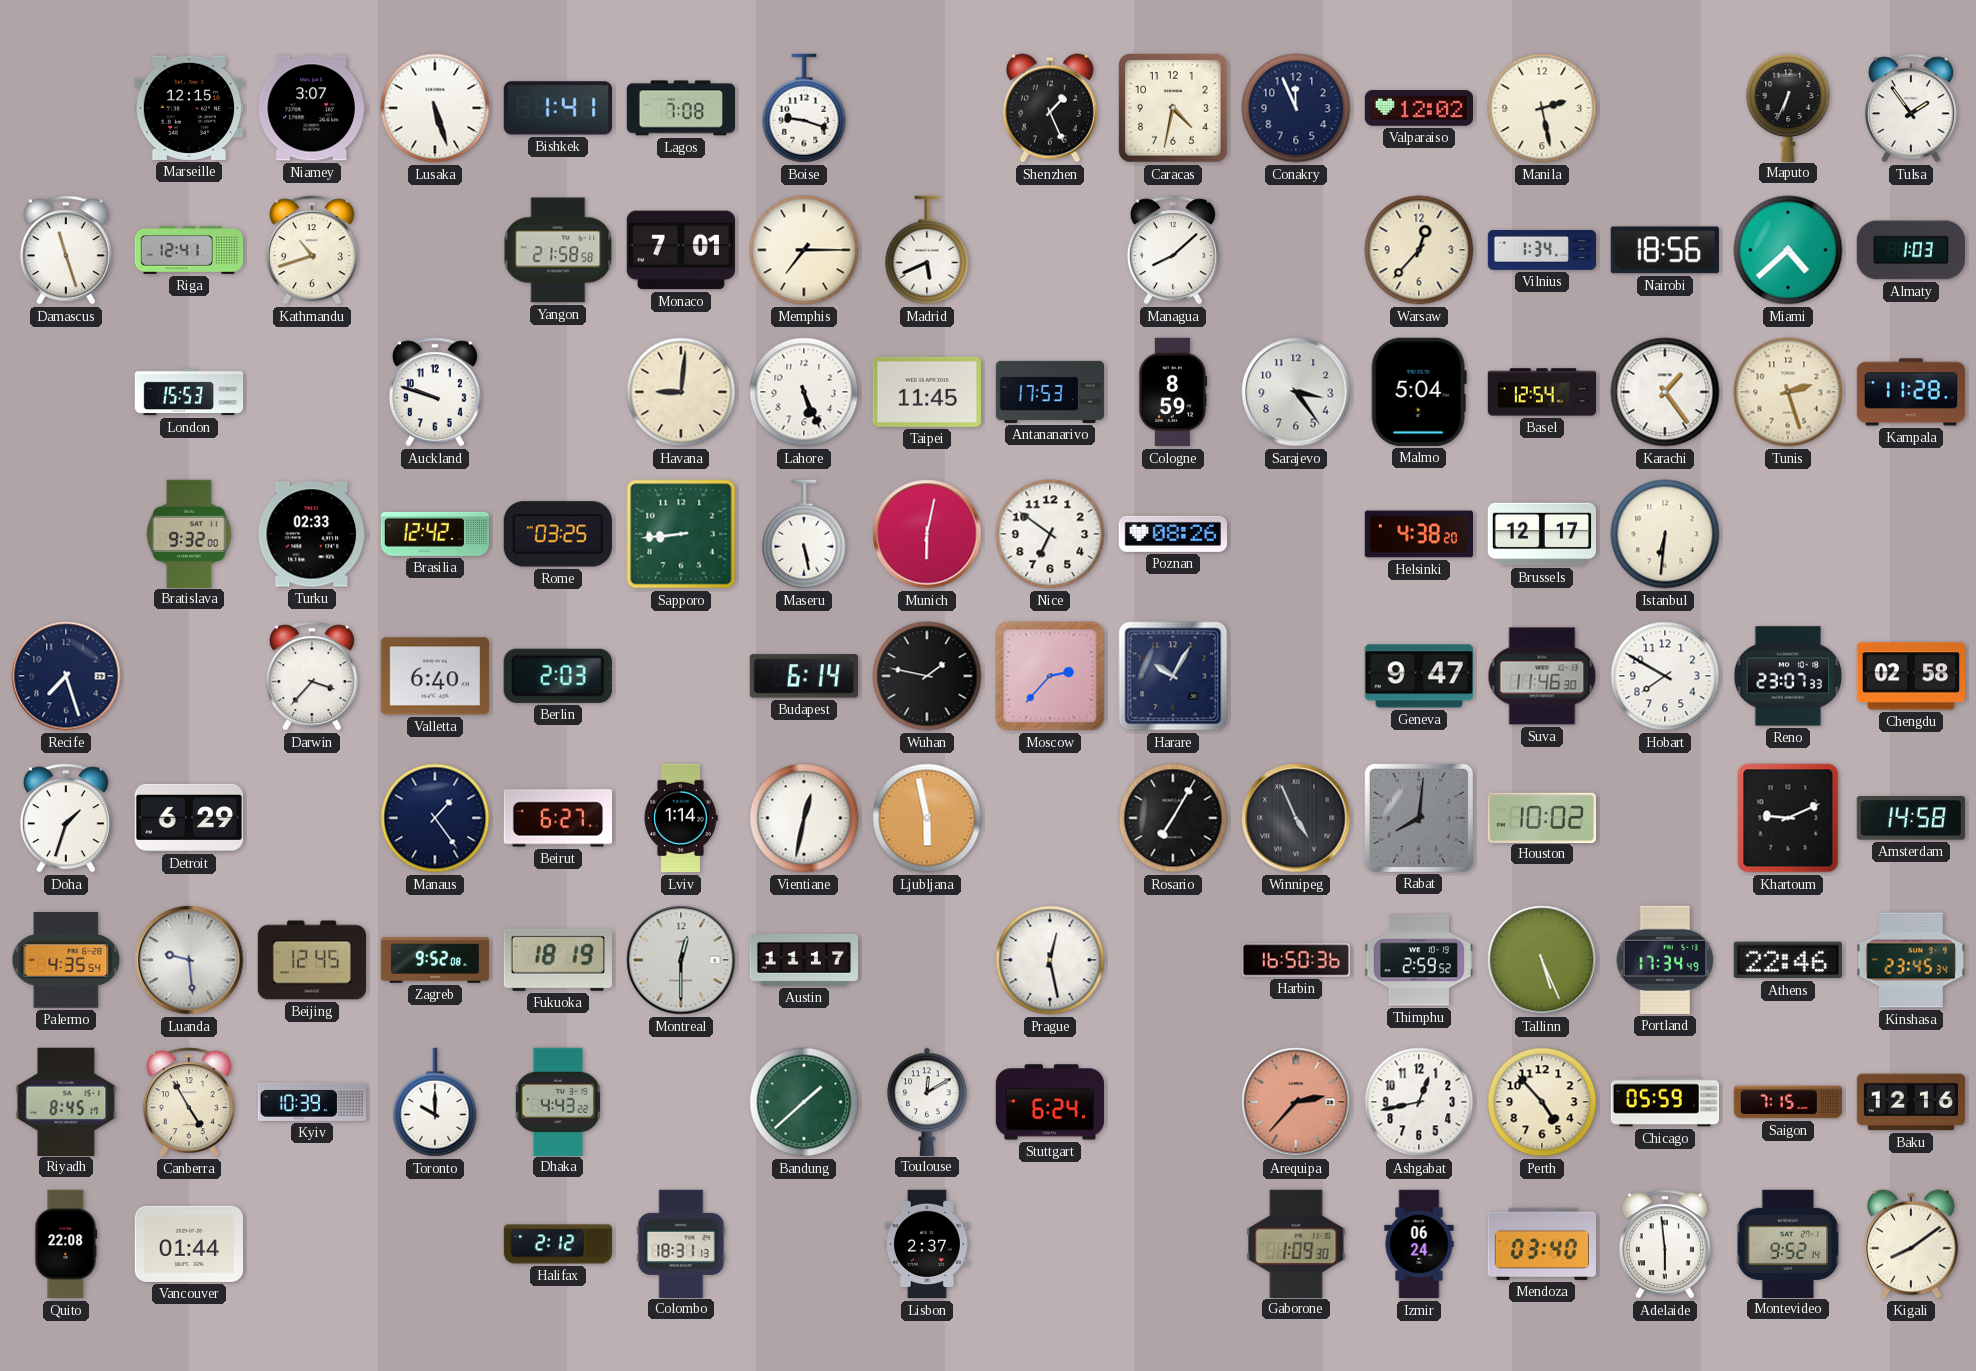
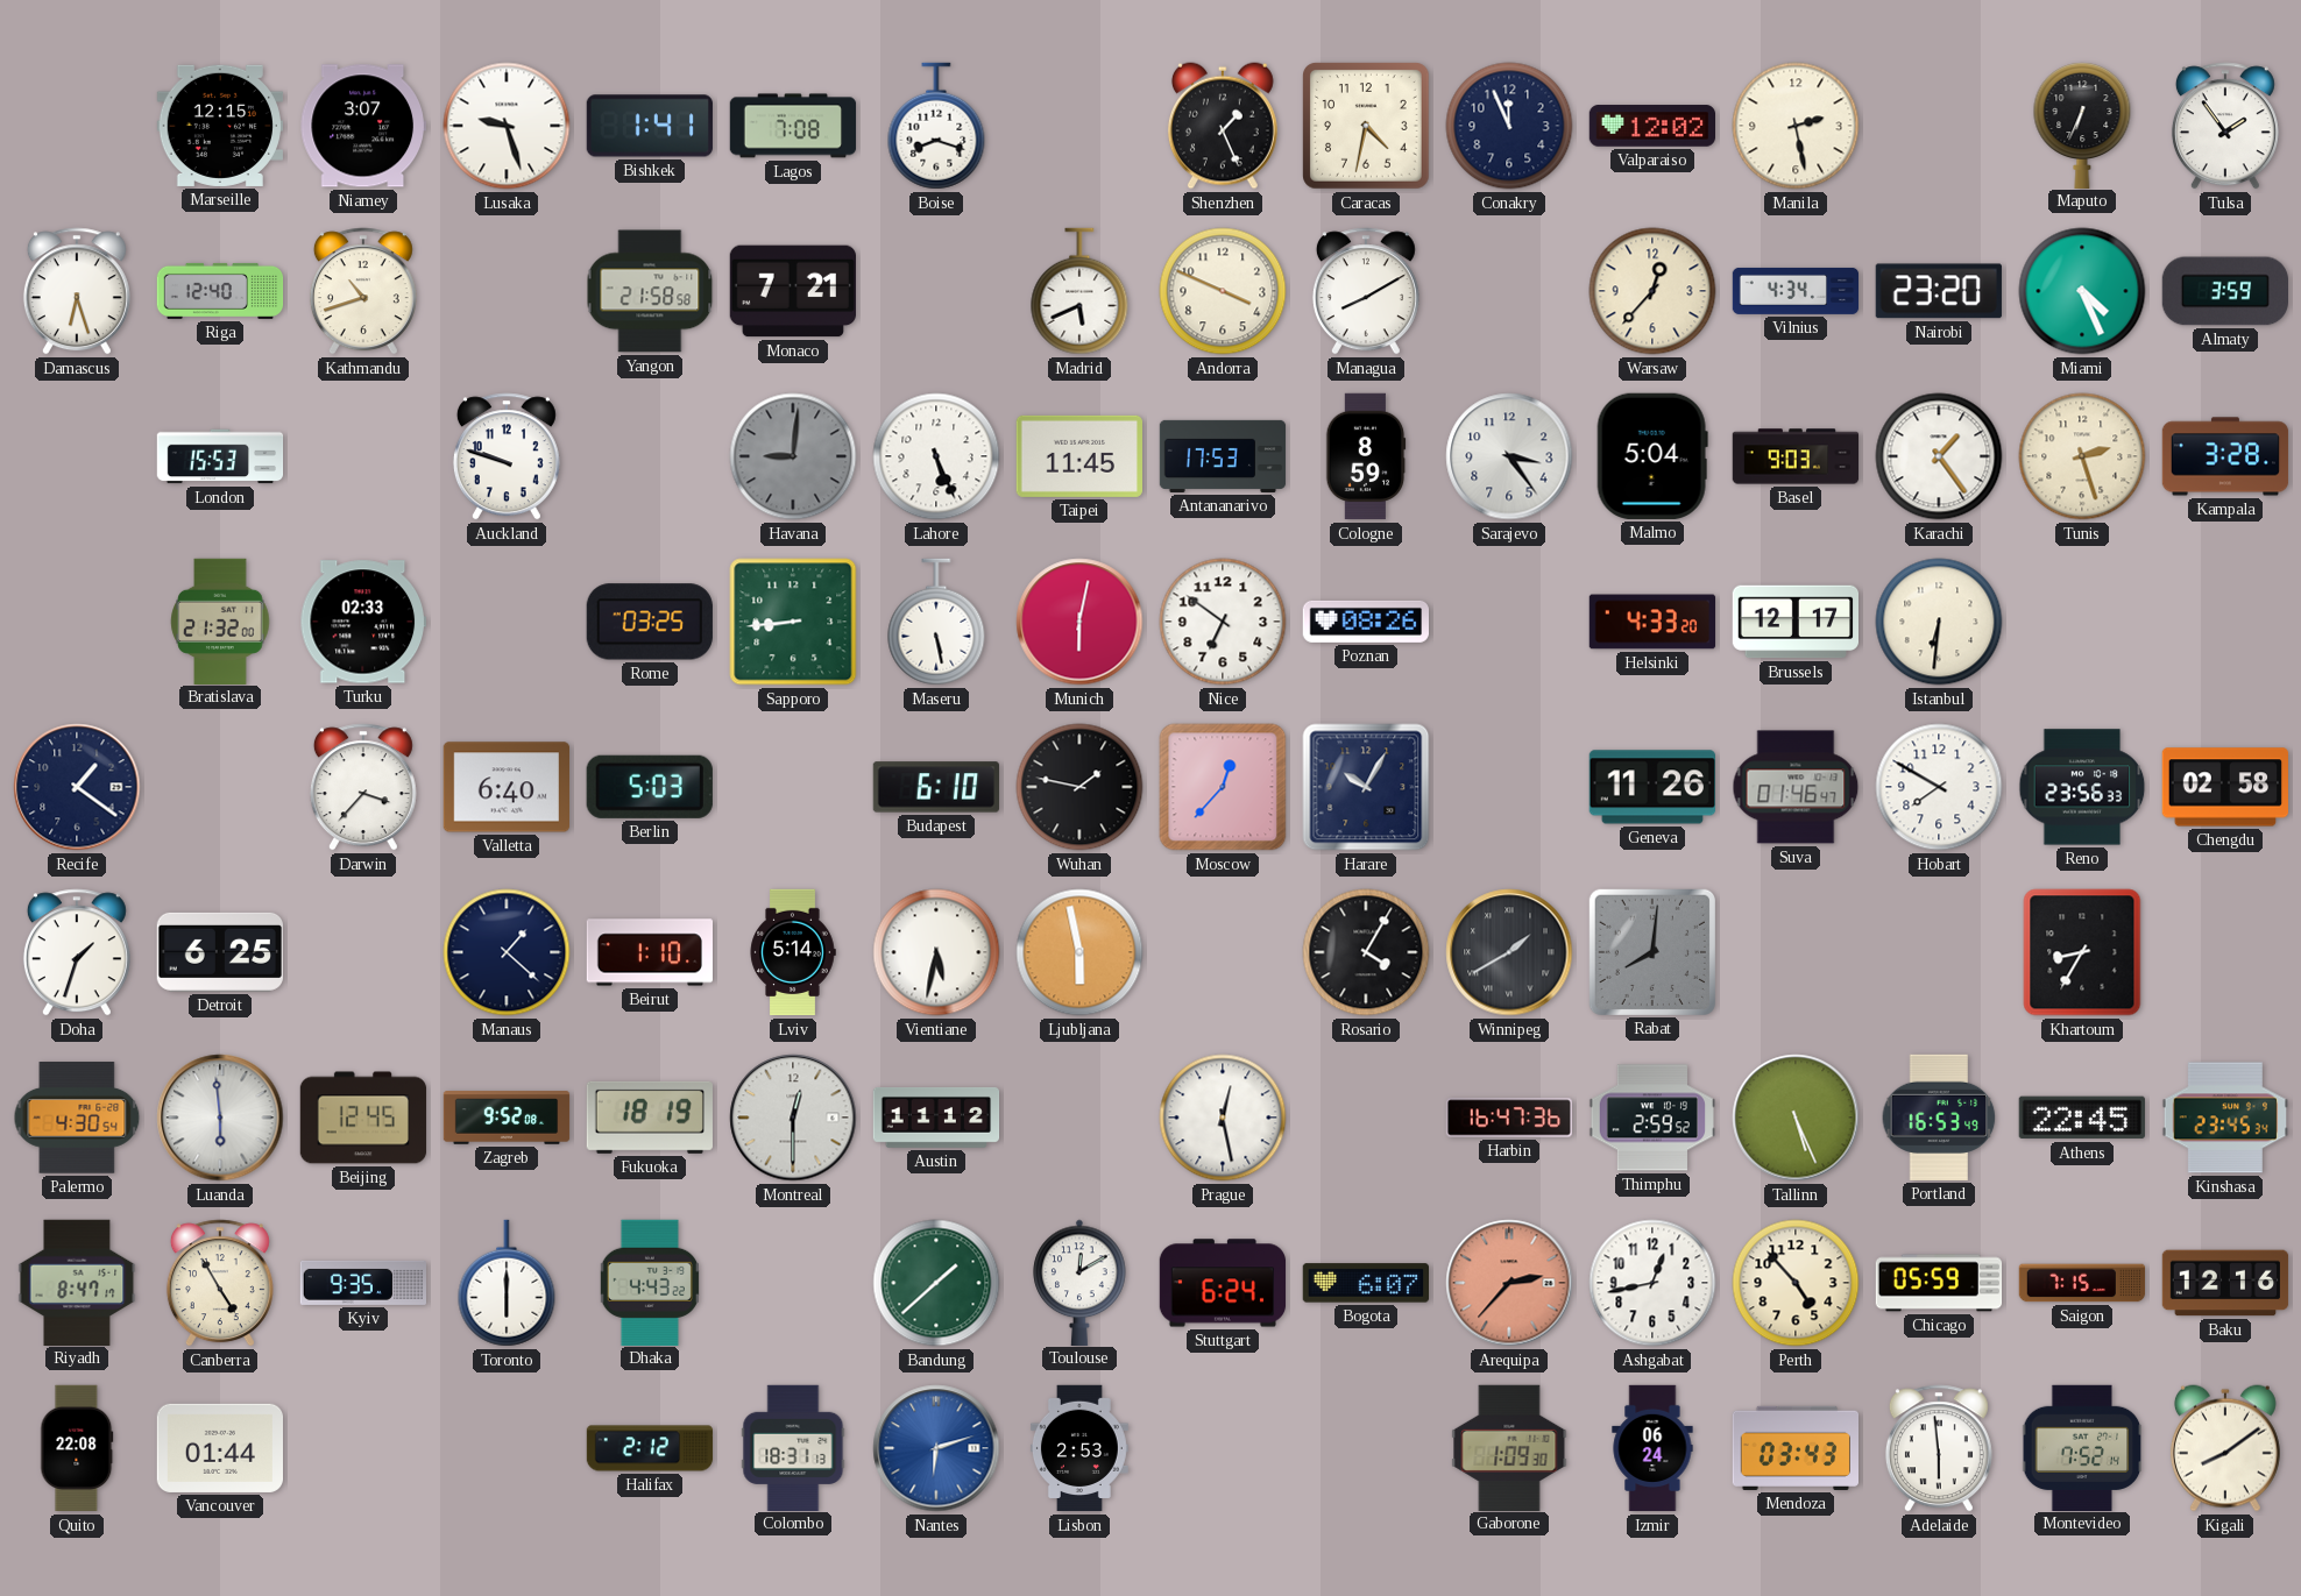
Lusaka: 5:27 -> 9:27 (507, 126)
Boise: 9:18 -> 8:18 (936, 126)
Damascus: 11:27 -> 6:27 (77, 291)
Riga: 12:41 -> 12:40 (220, 291)
Monaco: 7:01 -> 7:21 (792, 291)
Memphis: 7:15 -> none (804, 250)
Andorra: none -> 3:49 (1223, 291)
Managua: 8:08 -> 8:10 (1366, 291)
Vilnius: 1:34 -> 4:34 (1796, 291)
Nairobi: 18:56 -> 23:20 (1939, 291)
Miami: 4:38 -> 4:26 (2082, 291)
Almaty: 1:03 -> 3:59 (2224, 291)
Havana dial: cream -> grey (793, 456)
Basel: 12:54 -> 9:03 (1796, 456)
Kampala: 11:28 -> 3:28 (2225, 456)
Bratislava: 9:32 -> 21:32 (220, 620)
Brasilia: 12:42 -> none (434, 534)
Helsinki: 4:38 -> 4:33 (1652, 622)
Recife: 7:27 -> 1:21 (77, 787)
Berlin: 2:03 -> 5:03 (650, 787)
Budapest: 6:14 -> 6:10 (935, 787)
Moscow: 2:37 -> 12:37 (1223, 787)
Geneva: 9:47 -> 11:26 (1651, 787)
Suva: 11:46 -> 01:46 (1796, 787)
Reno: 23:07 -> 23:56 (2082, 787)
Detroit: 6:29 -> 6:25 (219, 952)
Manaus: 1:24 -> 1:22 (507, 952)
Beirut: 6:27 -> 1:10 (649, 952)
Lviv: 1:14 -> 5:14 (793, 952)
Vientiane: 12:32 -> 5:32 (936, 952)
Rosario: 7:05 -> 4:05 (1366, 952)
Winnipeg: 4:56 -> 1:40 (1509, 952)
Houston: 10:02 -> none (1541, 817)
Khartoum: 9:11 -> 8:35 (2082, 952)
Amsterdam: 14:58 -> none (1910, 818)
Palermo: 4:35 -> 4:30 (77, 1118)
Luanda: 9:29 -> 5:59 (220, 1118)
Austin: 11:17 -> 11:12 (936, 1118)
Harbin: 16:50 -> 16:47 (1509, 1118)
Portland: 17:34 -> 16:53 (1939, 1118)
Athens: 22:46 -> 22:45 (2082, 1118)
Riyadh: 8:45 -> 8:47 (77, 1282)
Kyiv: 10:39 -> 9:35 (362, 1283)
Toronto: 10:00 -> 6:00 (507, 1283)
Bogota: none -> 6:07 (1365, 1283)
Nantes: none -> 6:12 (936, 1448)
Lisbon: 2:37 -> 2:53 (1079, 1448)
Mendoza: 03:40 -> 03:43 (1794, 1448)
Montevideo: 9:52 -> 7:52 (2082, 1447)
